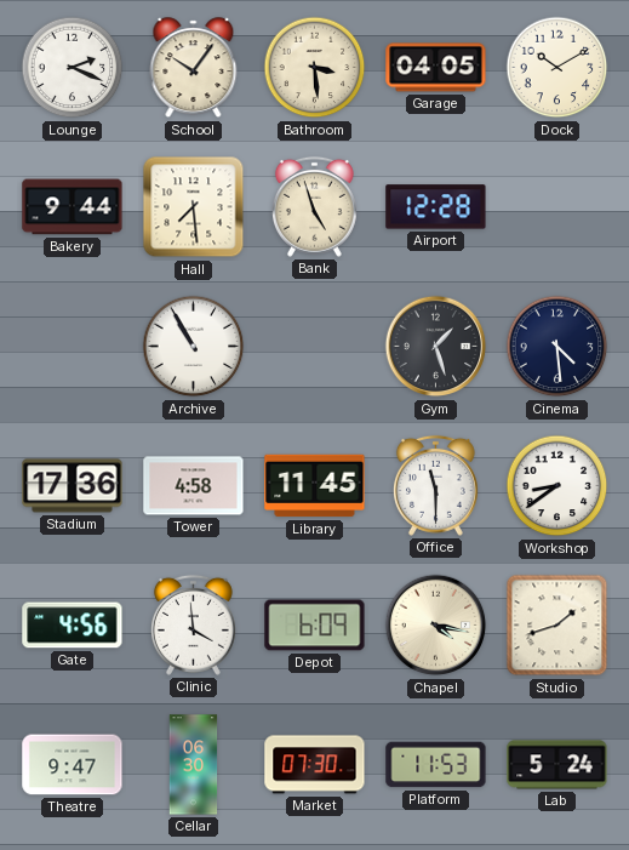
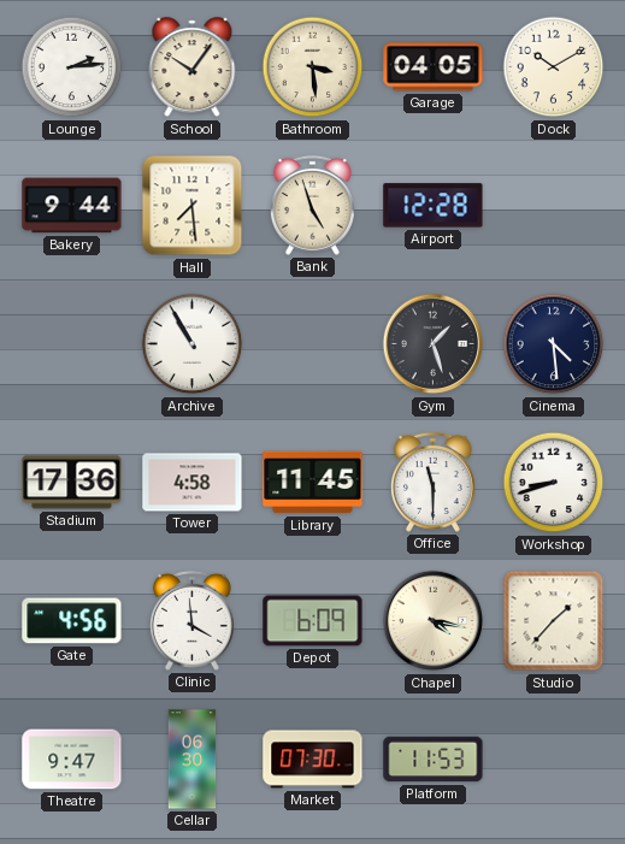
Lounge: 2:19 -> 2:14 (72, 67)
Workshop: 8:39 -> 8:42 (554, 483)
Studio: 1:42 -> 1:37 (554, 621)
Lab: 5:24 -> none (557, 765)
